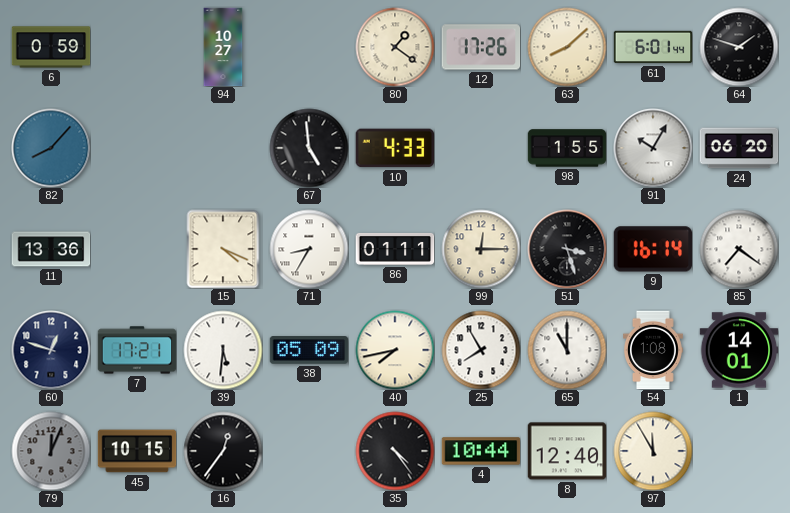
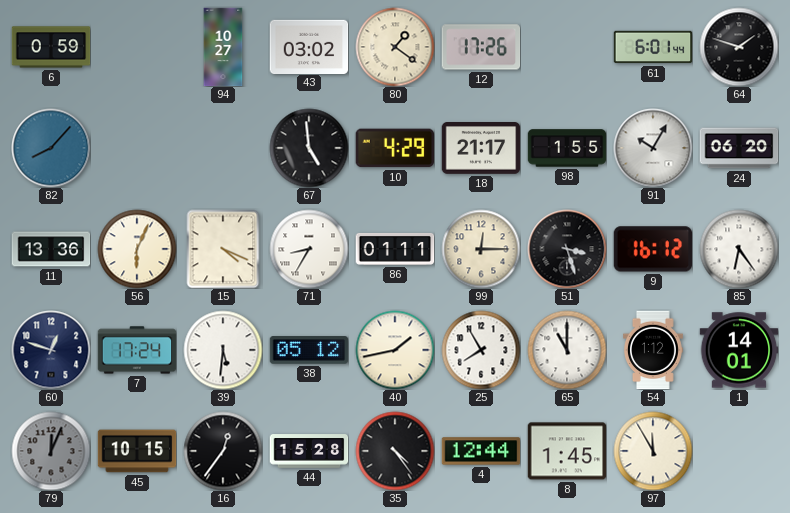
43: none -> 03:02 (309, 46)
63: 8:08 -> none (567, 47)
10: 4:33 -> 4:29 (394, 148)
18: none -> 21:17 (481, 149)
56: none -> 6:04 (137, 249)
9: 16:14 -> 16:12 (653, 249)
85: 7:21 -> 6:24 (739, 249)
7: 17:21 -> 17:24 (137, 350)
38: 05:09 -> 05:12 (309, 350)
40: 7:43 -> 1:43 (395, 350)
54: 1:08 -> 1:12 (654, 350)
44: none -> 15:28 (309, 451)
4: 10:44 -> 12:44 (481, 451)
8: 12:40 -> 1:45 (567, 451)
